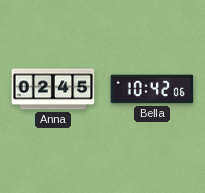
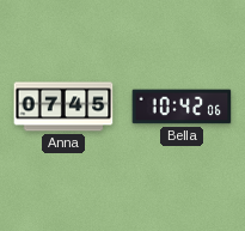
Anna: 02:45 -> 07:45 (63, 107)
